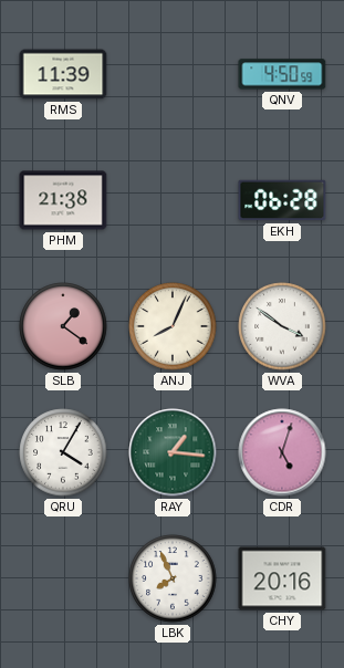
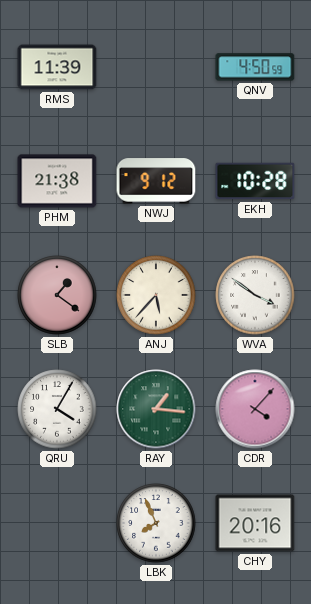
NWJ: none -> 9:12 (156, 181)
EKH: 06:28 -> 10:28 (255, 181)
ANJ: 8:04 -> 5:37 (156, 295)
CDR: 5:03 -> 4:07 (255, 409)
